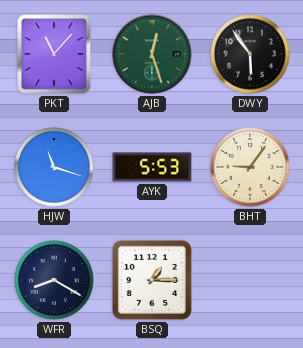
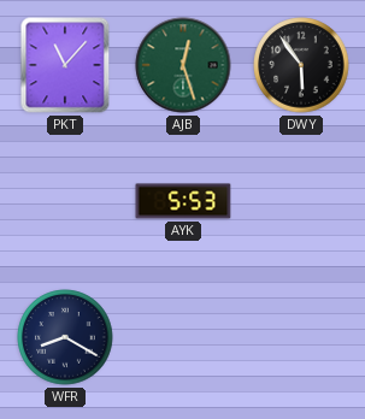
HJW: 11:18 -> none (54, 167)
BHT: 9:06 -> none (250, 167)
BSQ: 1:15 -> none (152, 280)
